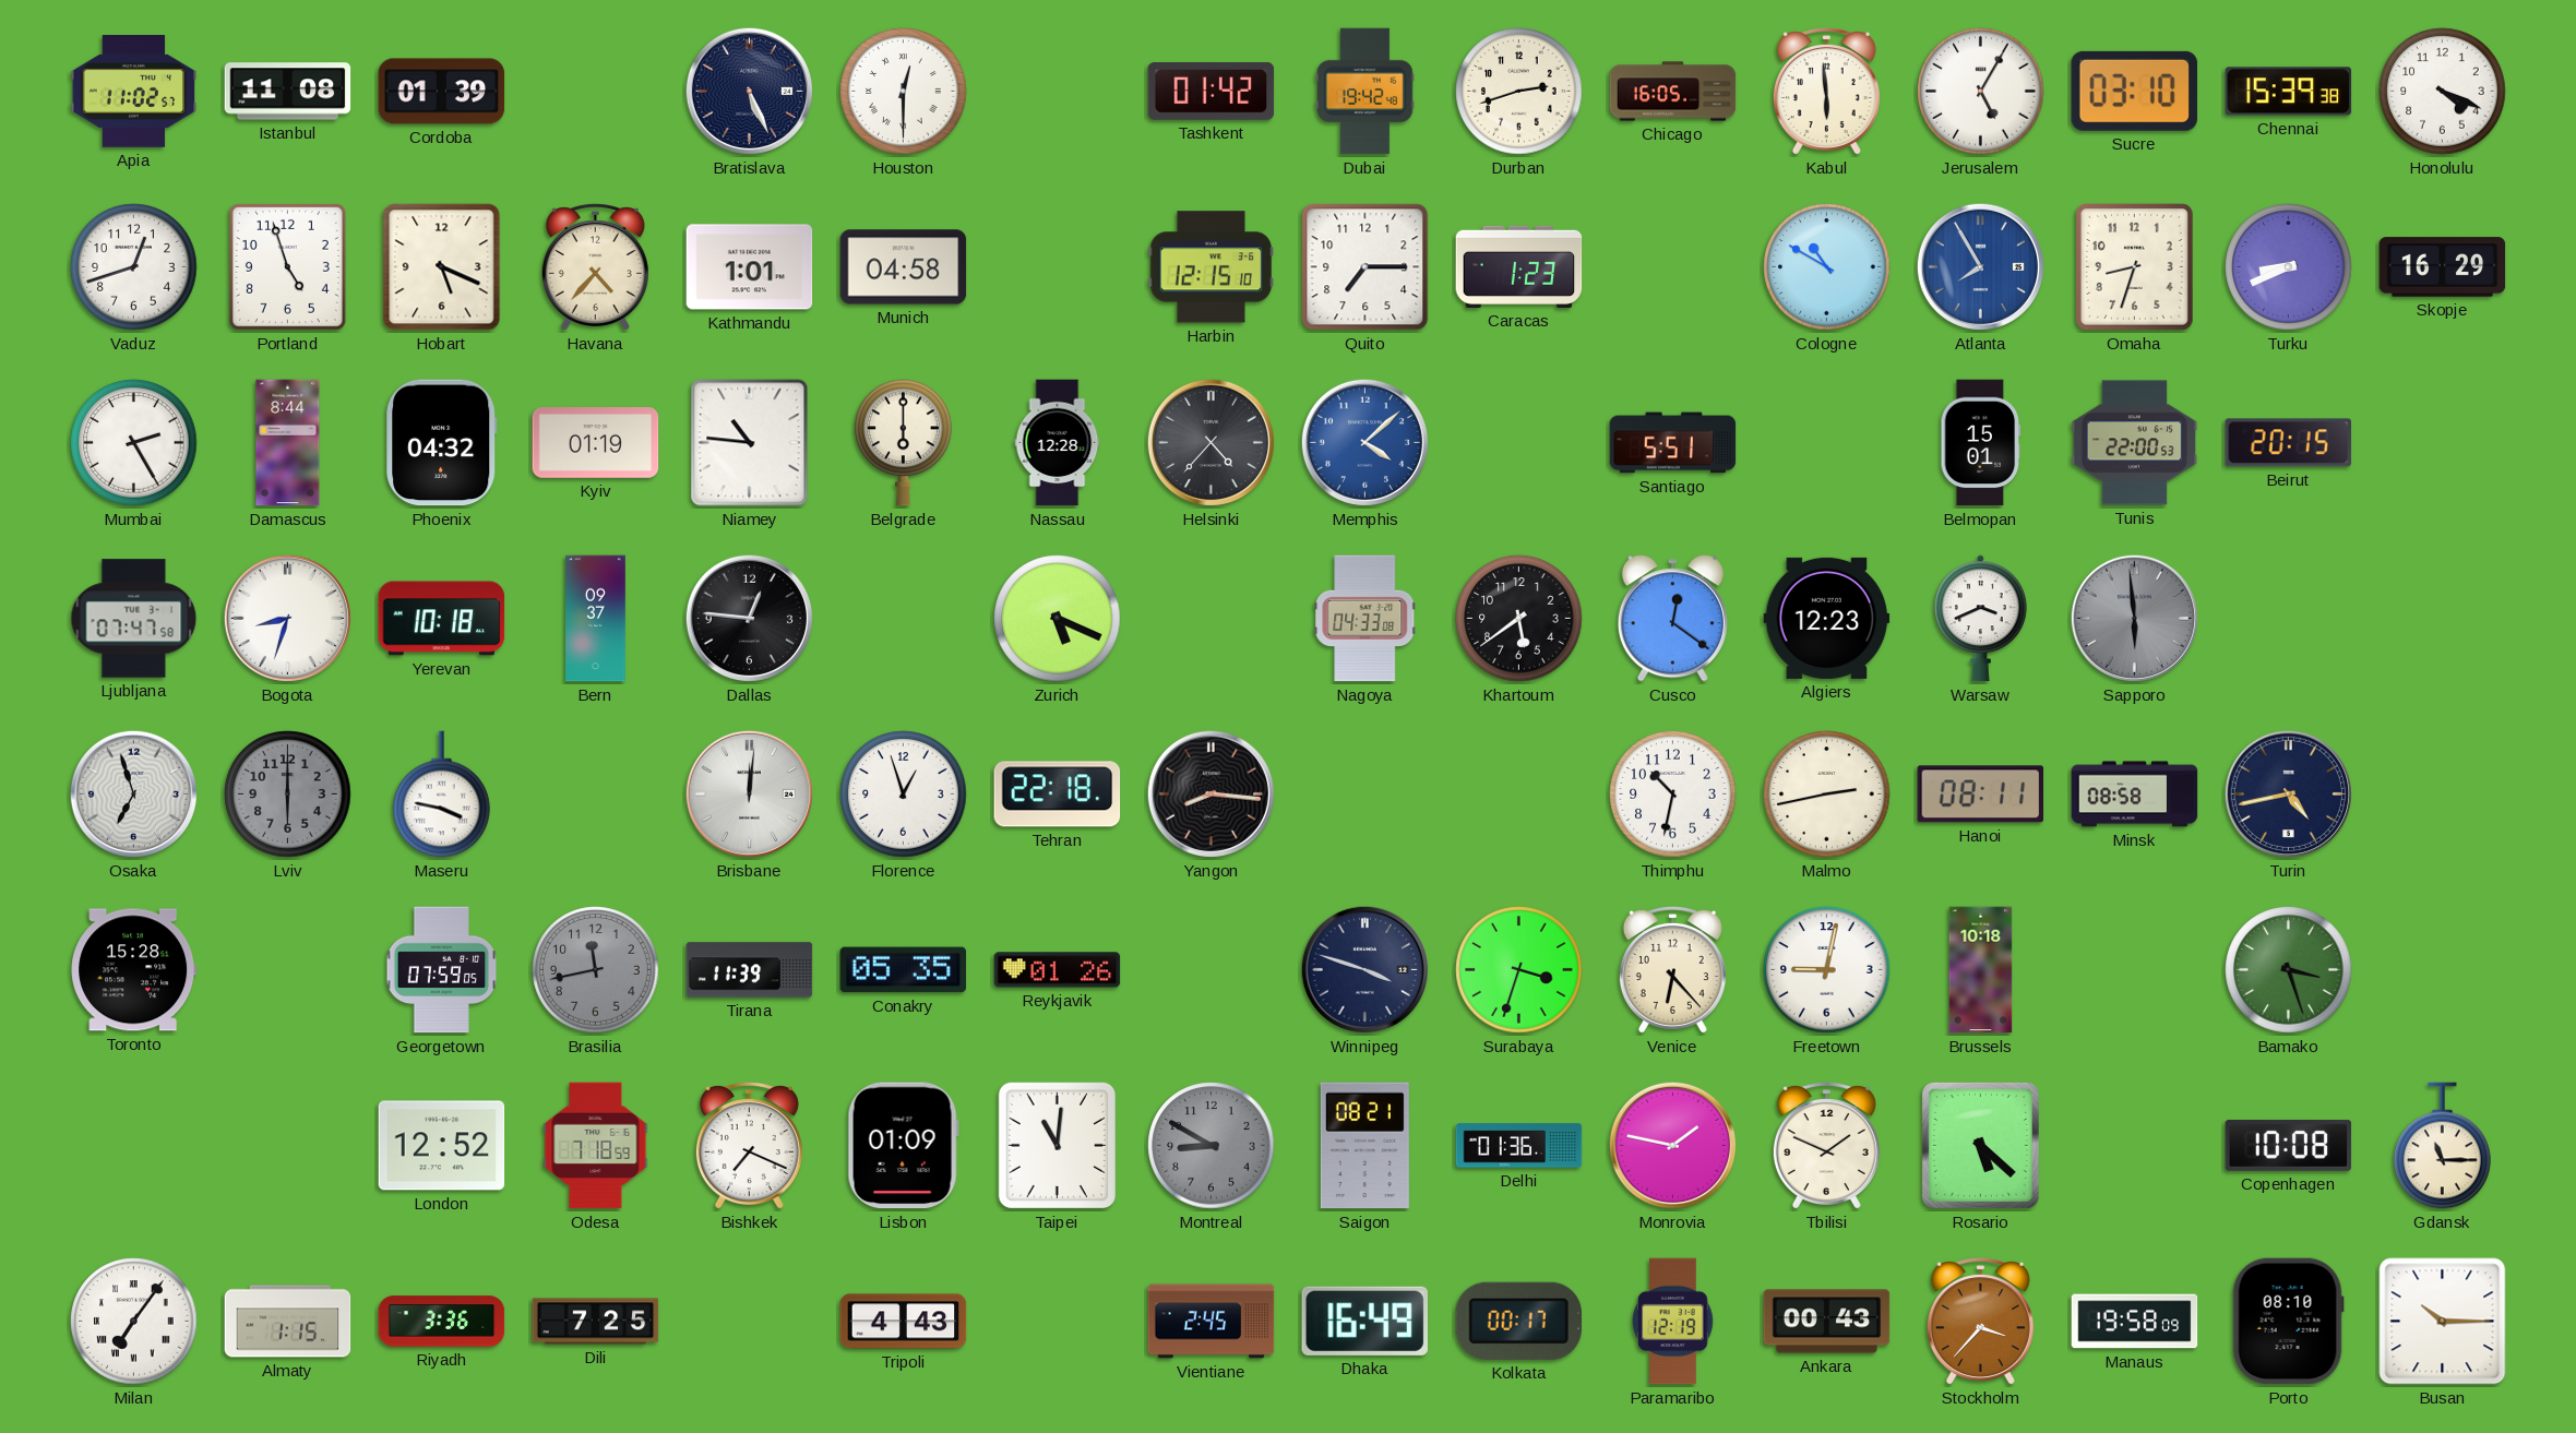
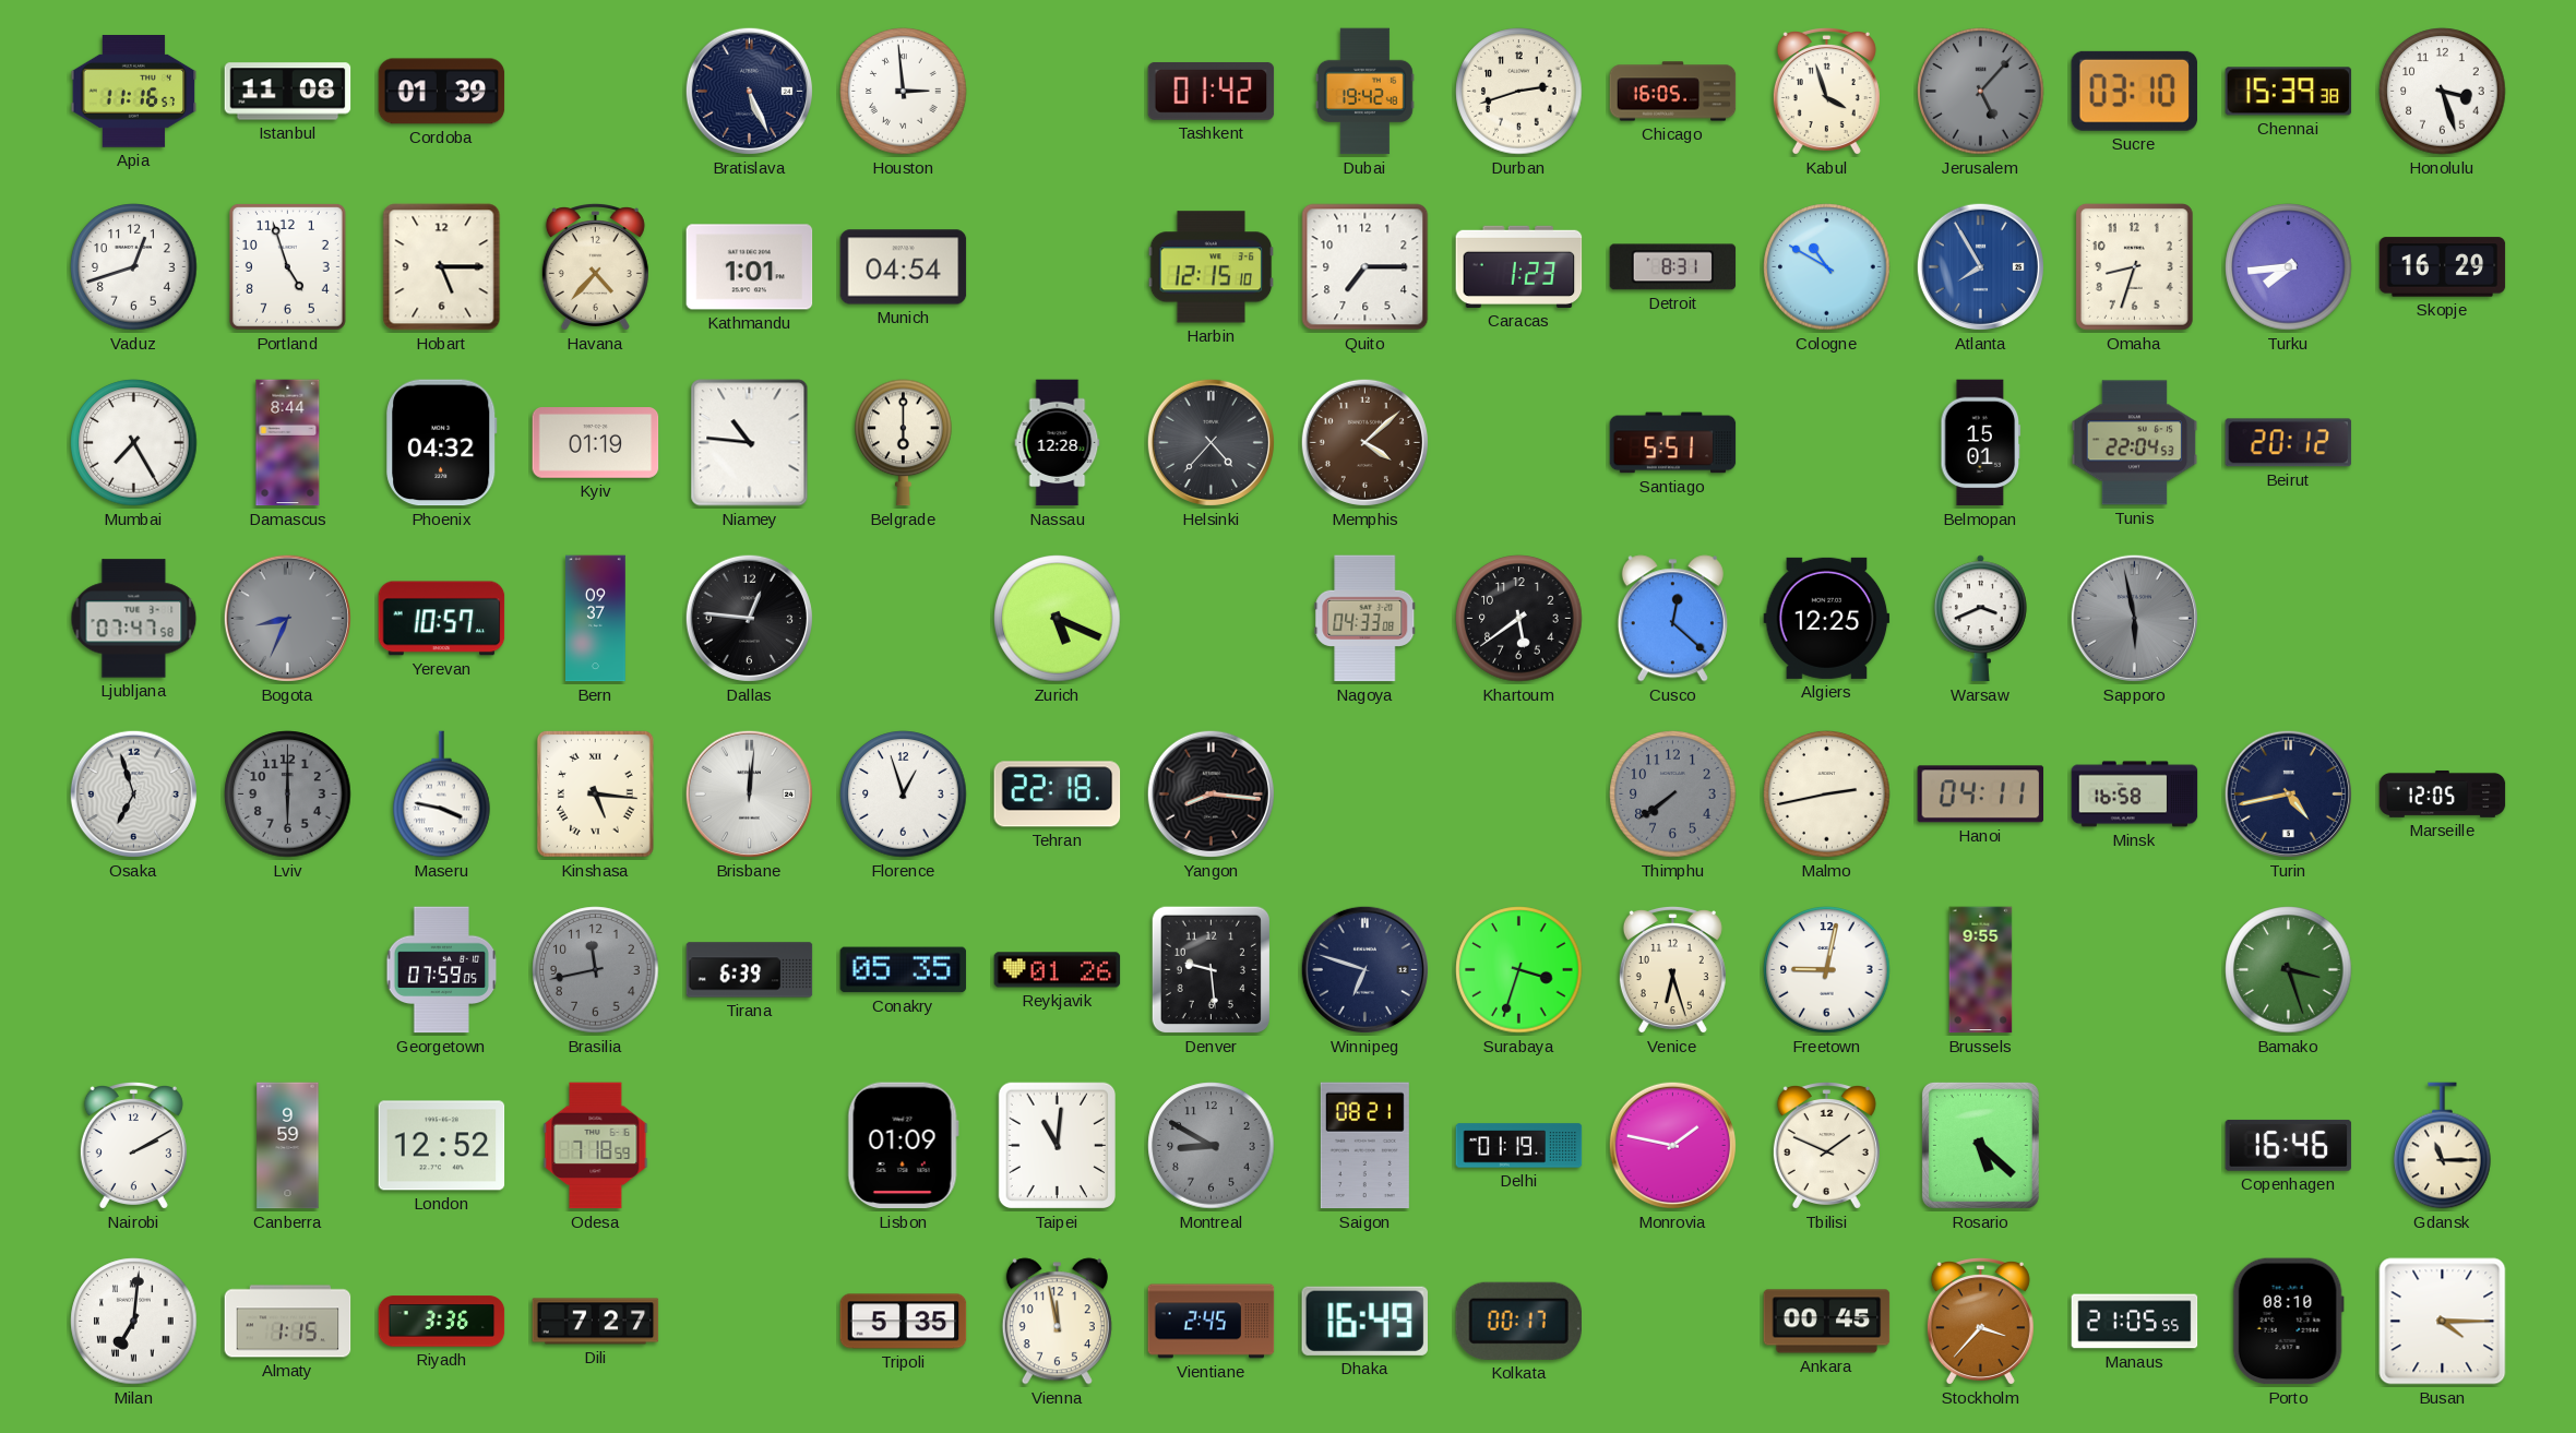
Apia: 11:02 -> 11:16 (134, 92)
Houston: 12:30 -> 2:59 (904, 92)
Kabul: 5:59 -> 3:57 (1826, 92)
Jerusalem: 5:05 -> 5:07 (1981, 92)
Jerusalem dial: white -> grey (1981, 92)
Honolulu: 4:19 -> 3:27 (2443, 92)
Hobart: 5:19 -> 5:15 (442, 267)
Munich: 04:58 -> 04:54 (904, 267)
Detroit: none -> 8:31 (1673, 267)
Turku: 8:41 -> 7:44 (2289, 267)
Mumbai: 2:25 -> 7:25 (134, 443)
Memphis dial: blue -> brown (1364, 442)
Tunis: 22:00 -> 22:04 (2135, 443)
Beirut: 20:15 -> 20:12 (2289, 443)
Bogota: 8:33 -> 8:34 (287, 618)
Bogota dial: white -> grey (287, 618)
Yerevan: 10:18 -> 10:57 (442, 619)
Cusco: 12:21 -> 12:22 (1672, 619)
Algiers: 12:23 -> 12:25 (1827, 618)
Sapporo: 5:59 -> 5:58 (2134, 618)
Kinshasa: none -> 5:16 (595, 793)
Thimphu: 10:32 -> 7:39 (1673, 795)
Thimphu dial: white -> grey (1673, 795)
Hanoi: 08:11 -> 04:11 (1981, 795)
Minsk: 08:58 -> 16:58 (2135, 795)
Marseille: none -> 12:05 (2443, 793)
Toronto: 15:28 -> none (134, 970)
Tirana: 11:39 -> 6:39 (750, 970)
Denver: none -> 9:29 (1211, 970)
Winnipeg: 3:48 -> 6:48 (1364, 969)
Venice: 6:23 -> 6:27 (1672, 970)
Brussels: 10:18 -> 9:55 (1981, 970)
Nairobi: none -> 2:10 (133, 1146)
Canberra: none -> 9:59 (288, 1146)
Bishkek: 7:19 -> none (749, 1146)
Delhi: 01:36 -> 01:19 (1519, 1146)
Copenhagen: 10:08 -> 16:46 (2289, 1145)
Milan: 7:06 -> 7:01 (134, 1322)
Dili: 7:25 -> 7:27 (596, 1322)
Tripoli: 4:43 -> 5:35 (904, 1322)
Vienna: none -> 11:58 (1057, 1322)
Paramaribo: 12:19 -> none (1673, 1322)
Ankara: 00:43 -> 00:45 (1827, 1322)
Manaus: 19:58 -> 21:05 (2135, 1322)
Busan: 10:15 -> 4:15 (2443, 1322)
